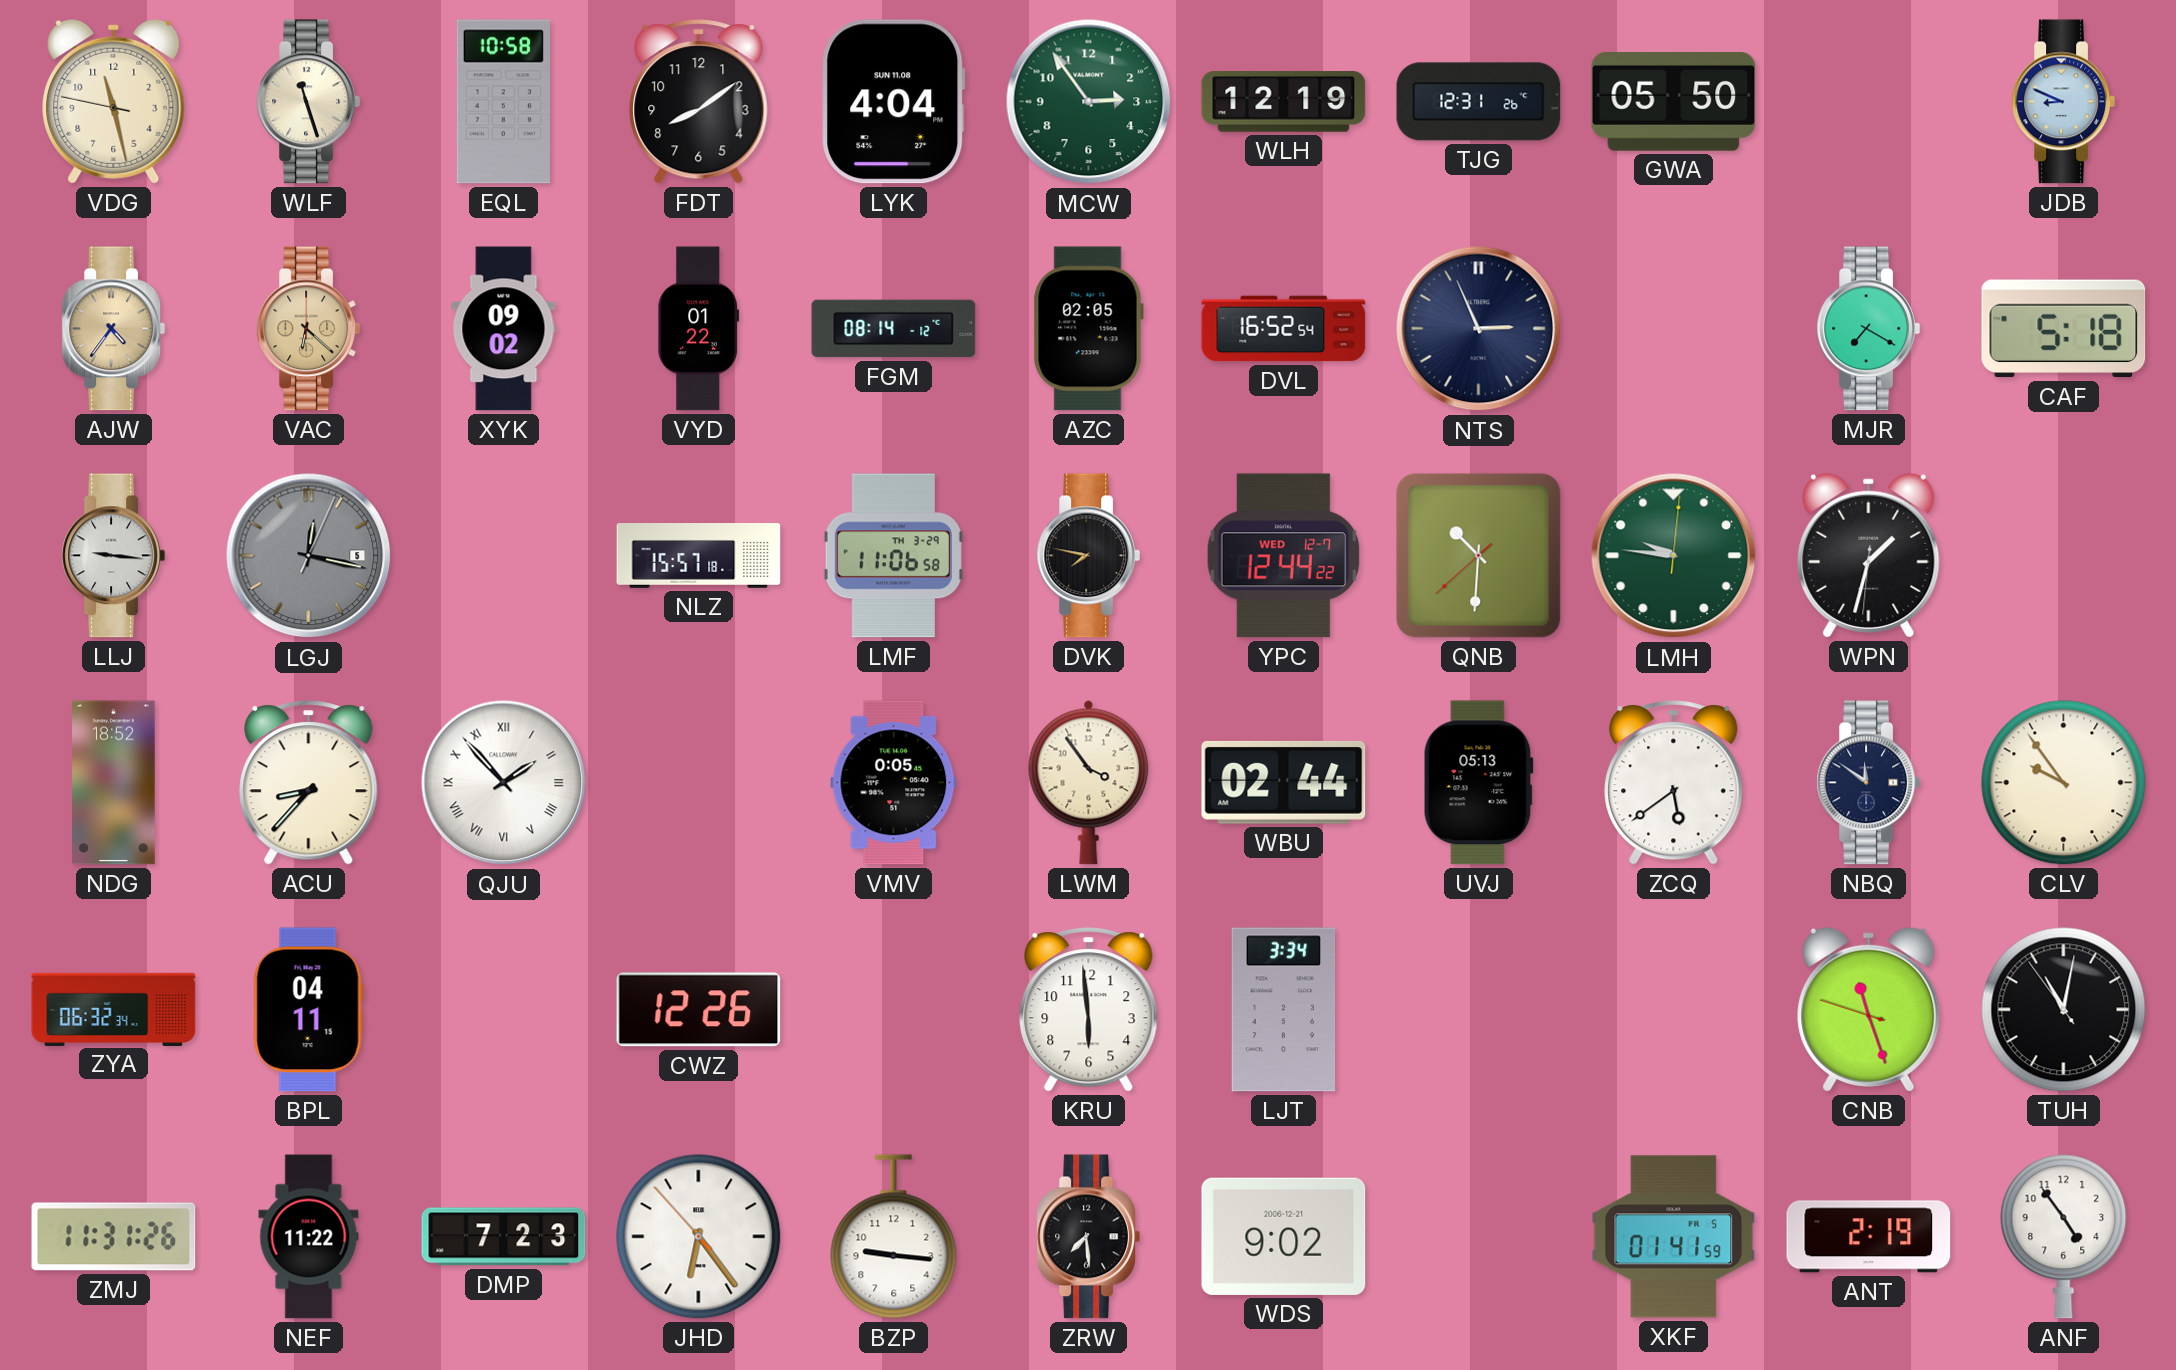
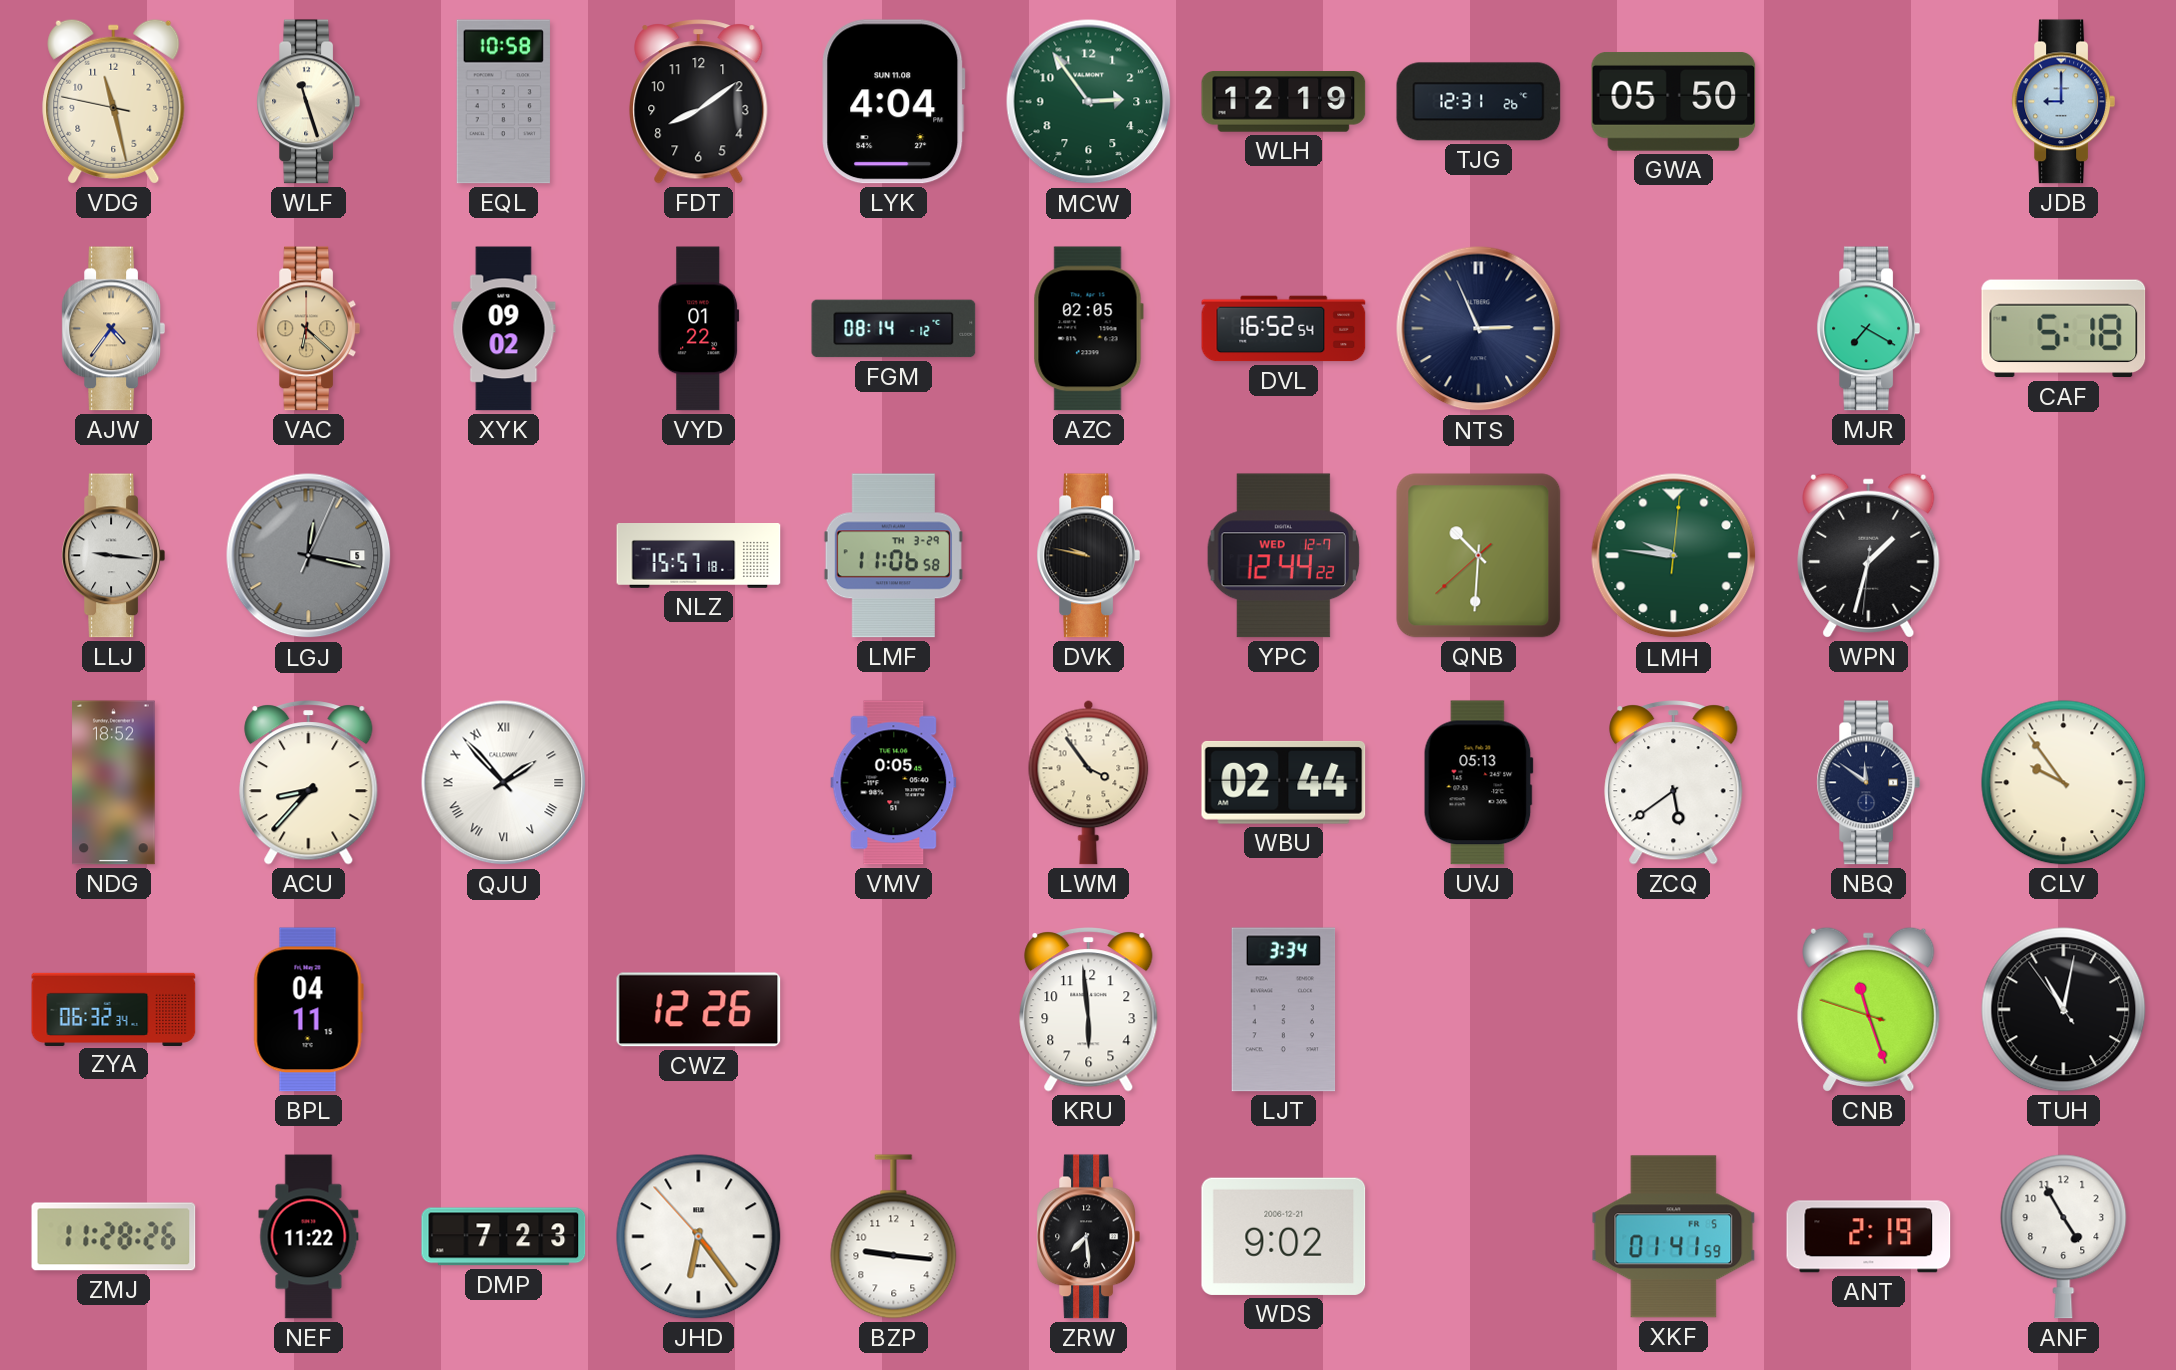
JDB: 8:49 -> 9:00 (2063, 102)
DVK: 7:47 -> 9:47 (1088, 556)
ZMJ: 11:31 -> 11:28 (114, 1237)
ANF: 4:54 -> 4:55 (2064, 1237)
